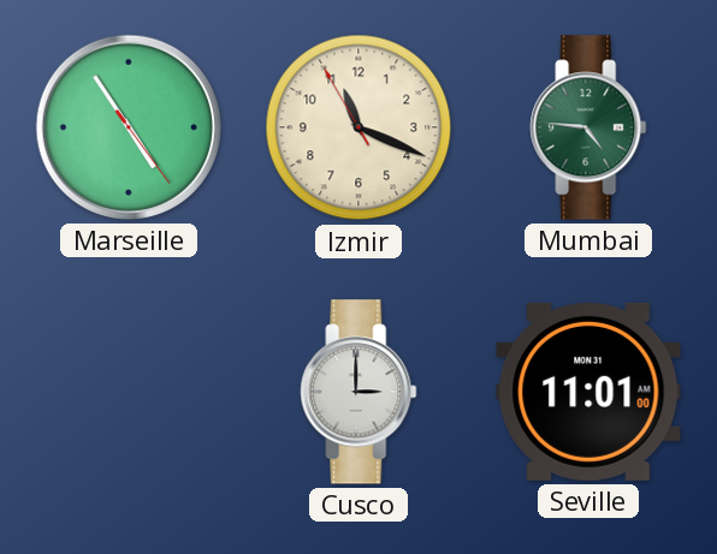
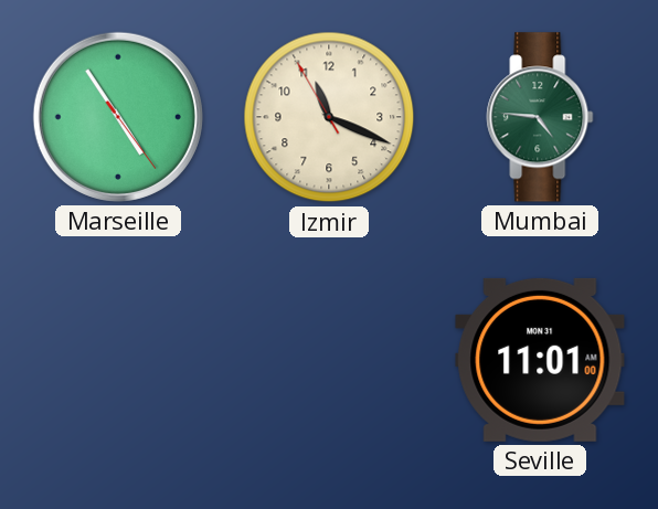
Cusco: 3:00 -> none (358, 392)
